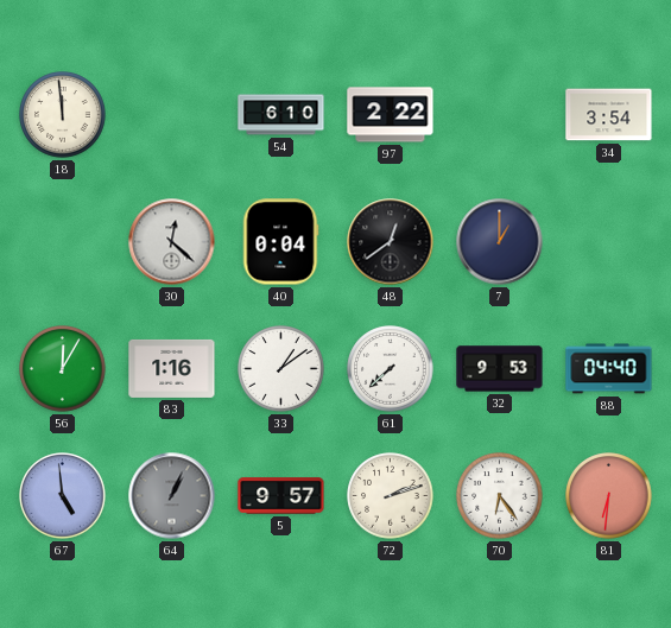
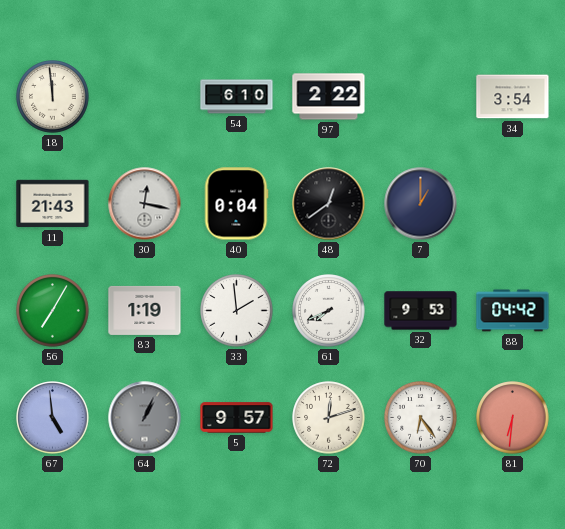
11: none -> 21:43 (53, 204)
30: 12:22 -> 12:17 (145, 204)
56: 12:05 -> 7:05 (53, 311)
83: 1:16 -> 1:19 (145, 310)
33: 1:09 -> 1:59 (237, 311)
61: 7:38 -> 7:41 (329, 311)
88: 04:40 -> 04:42 (513, 311)
72: 2:12 -> 12:12 (329, 418)
